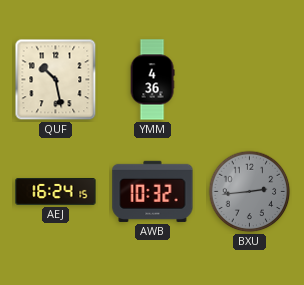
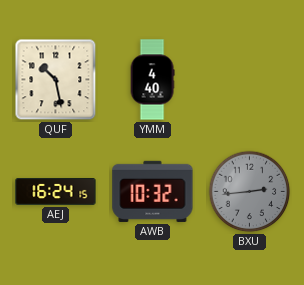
YMM: 4:36 -> 4:40 (152, 80)
